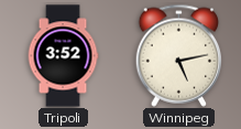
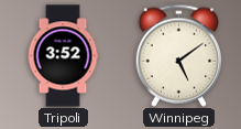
Winnipeg: 5:13 -> 5:09 (179, 55)
